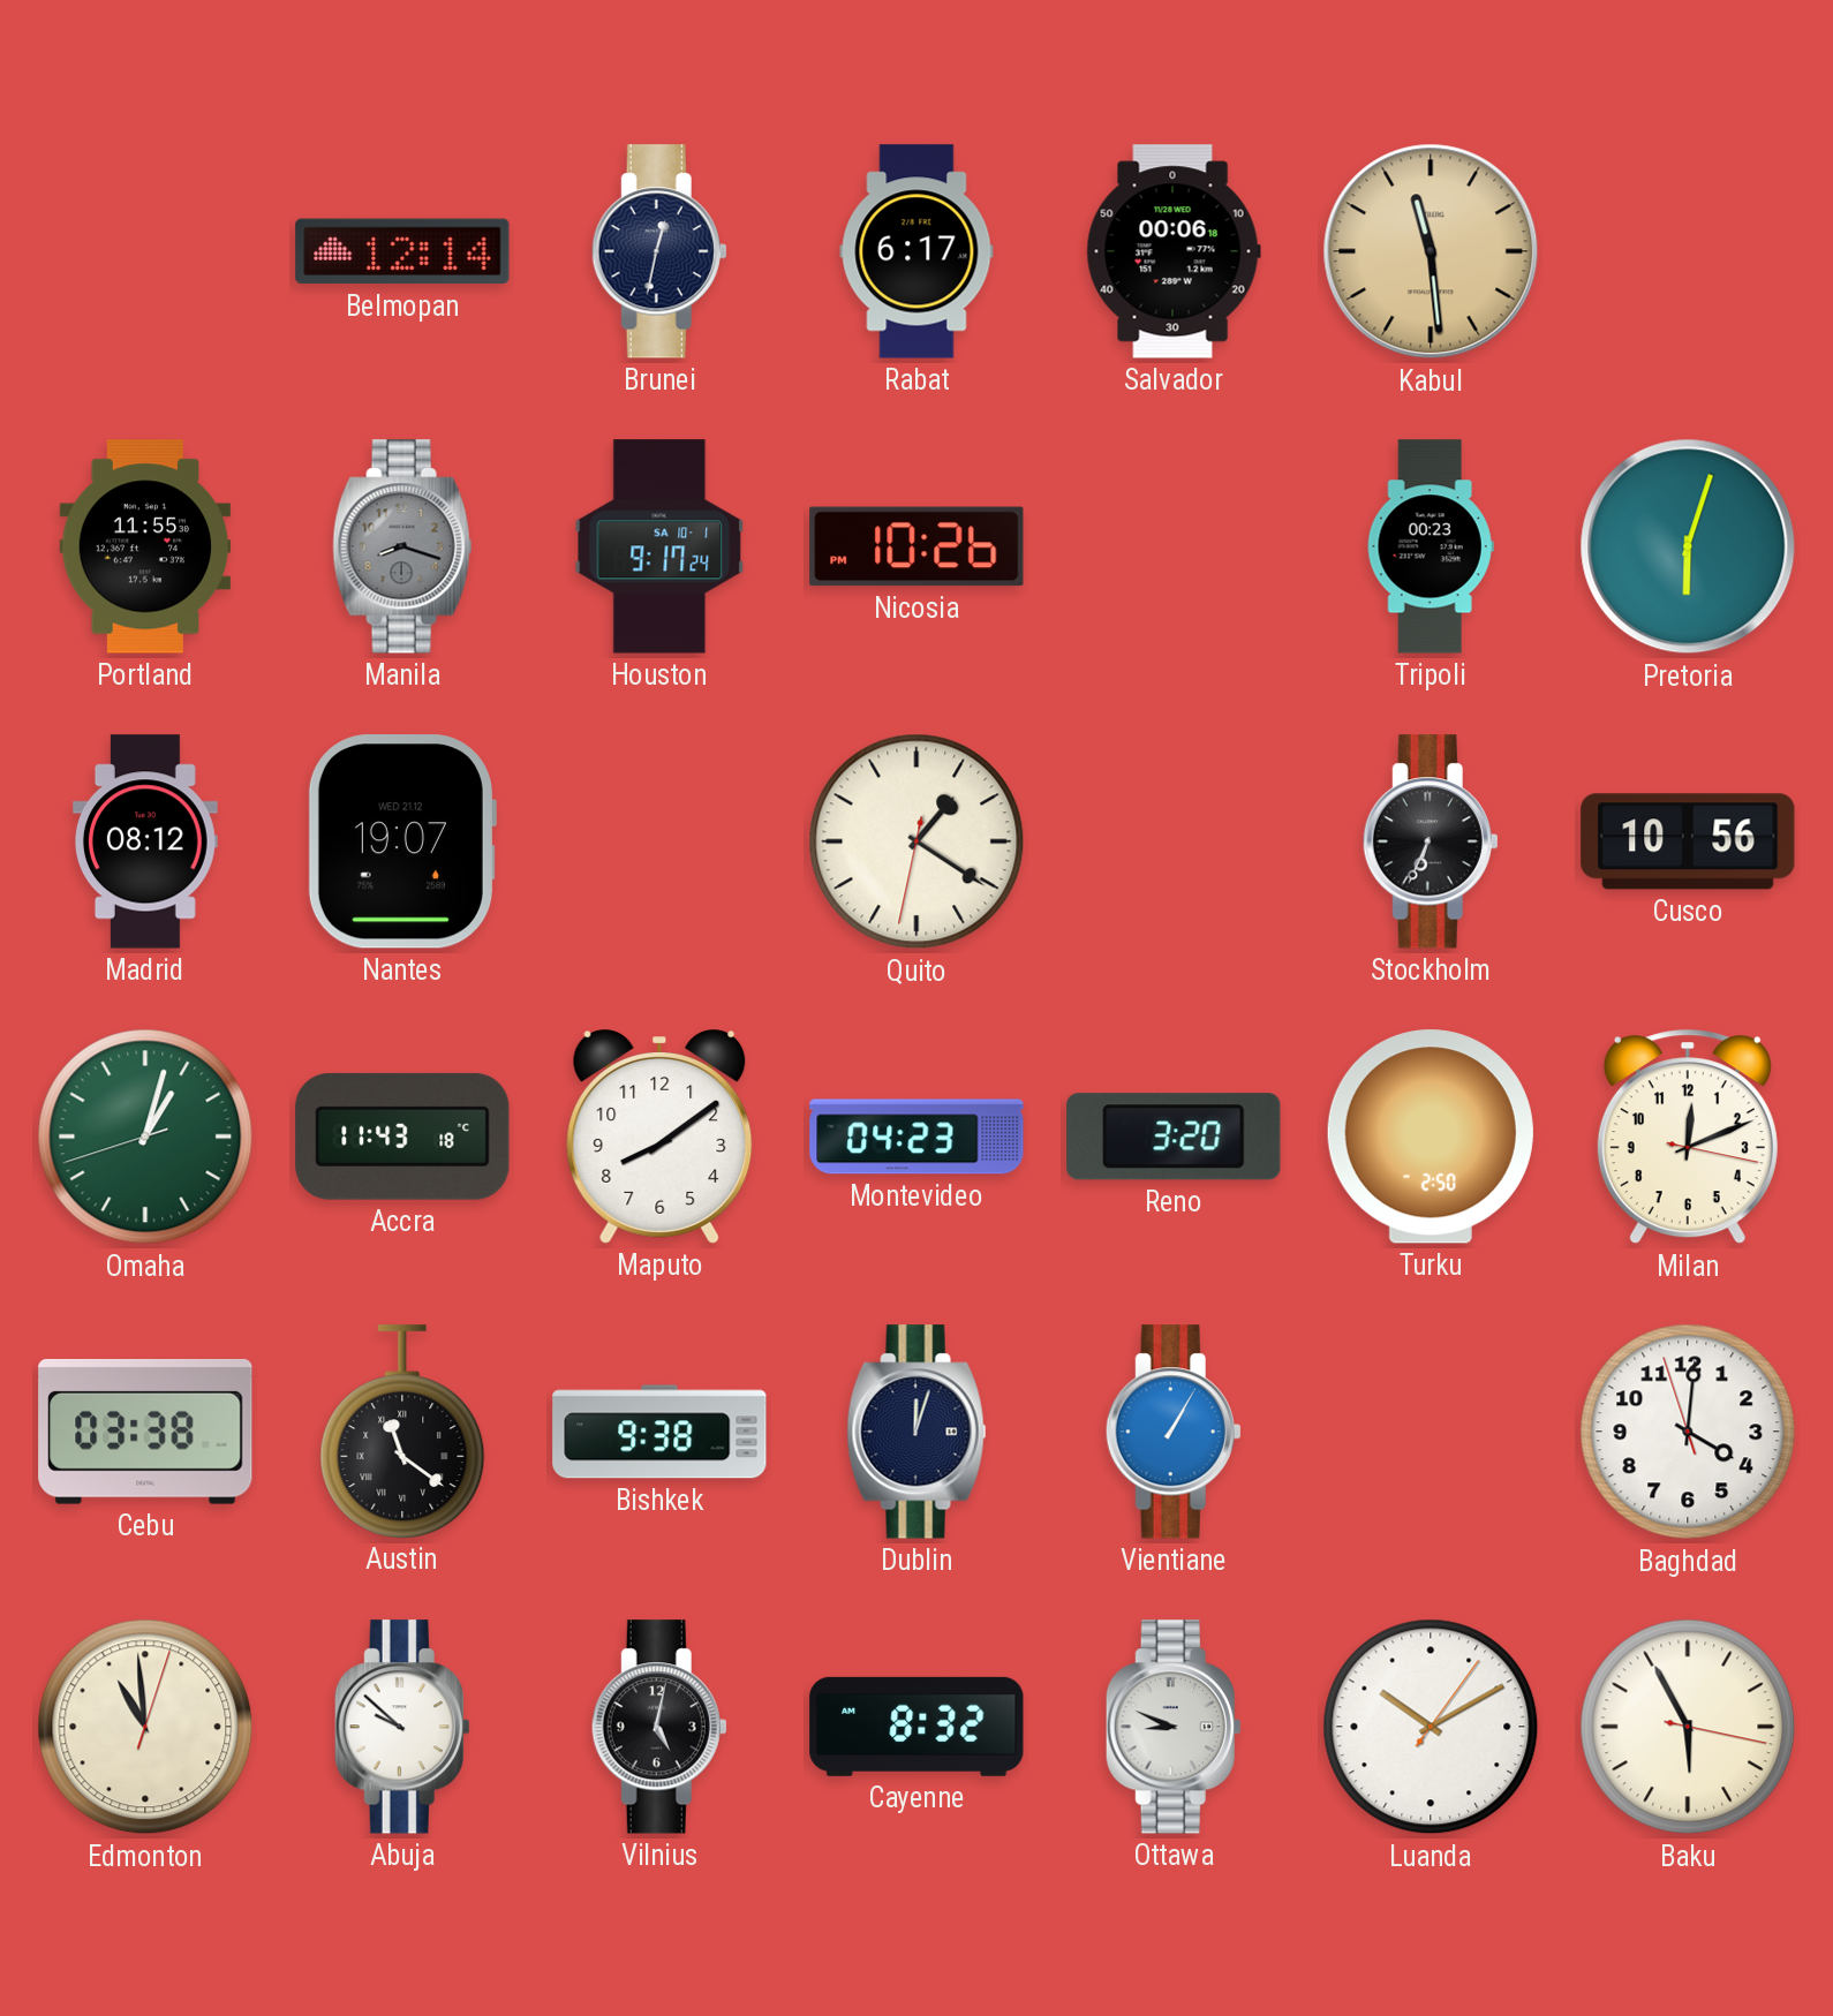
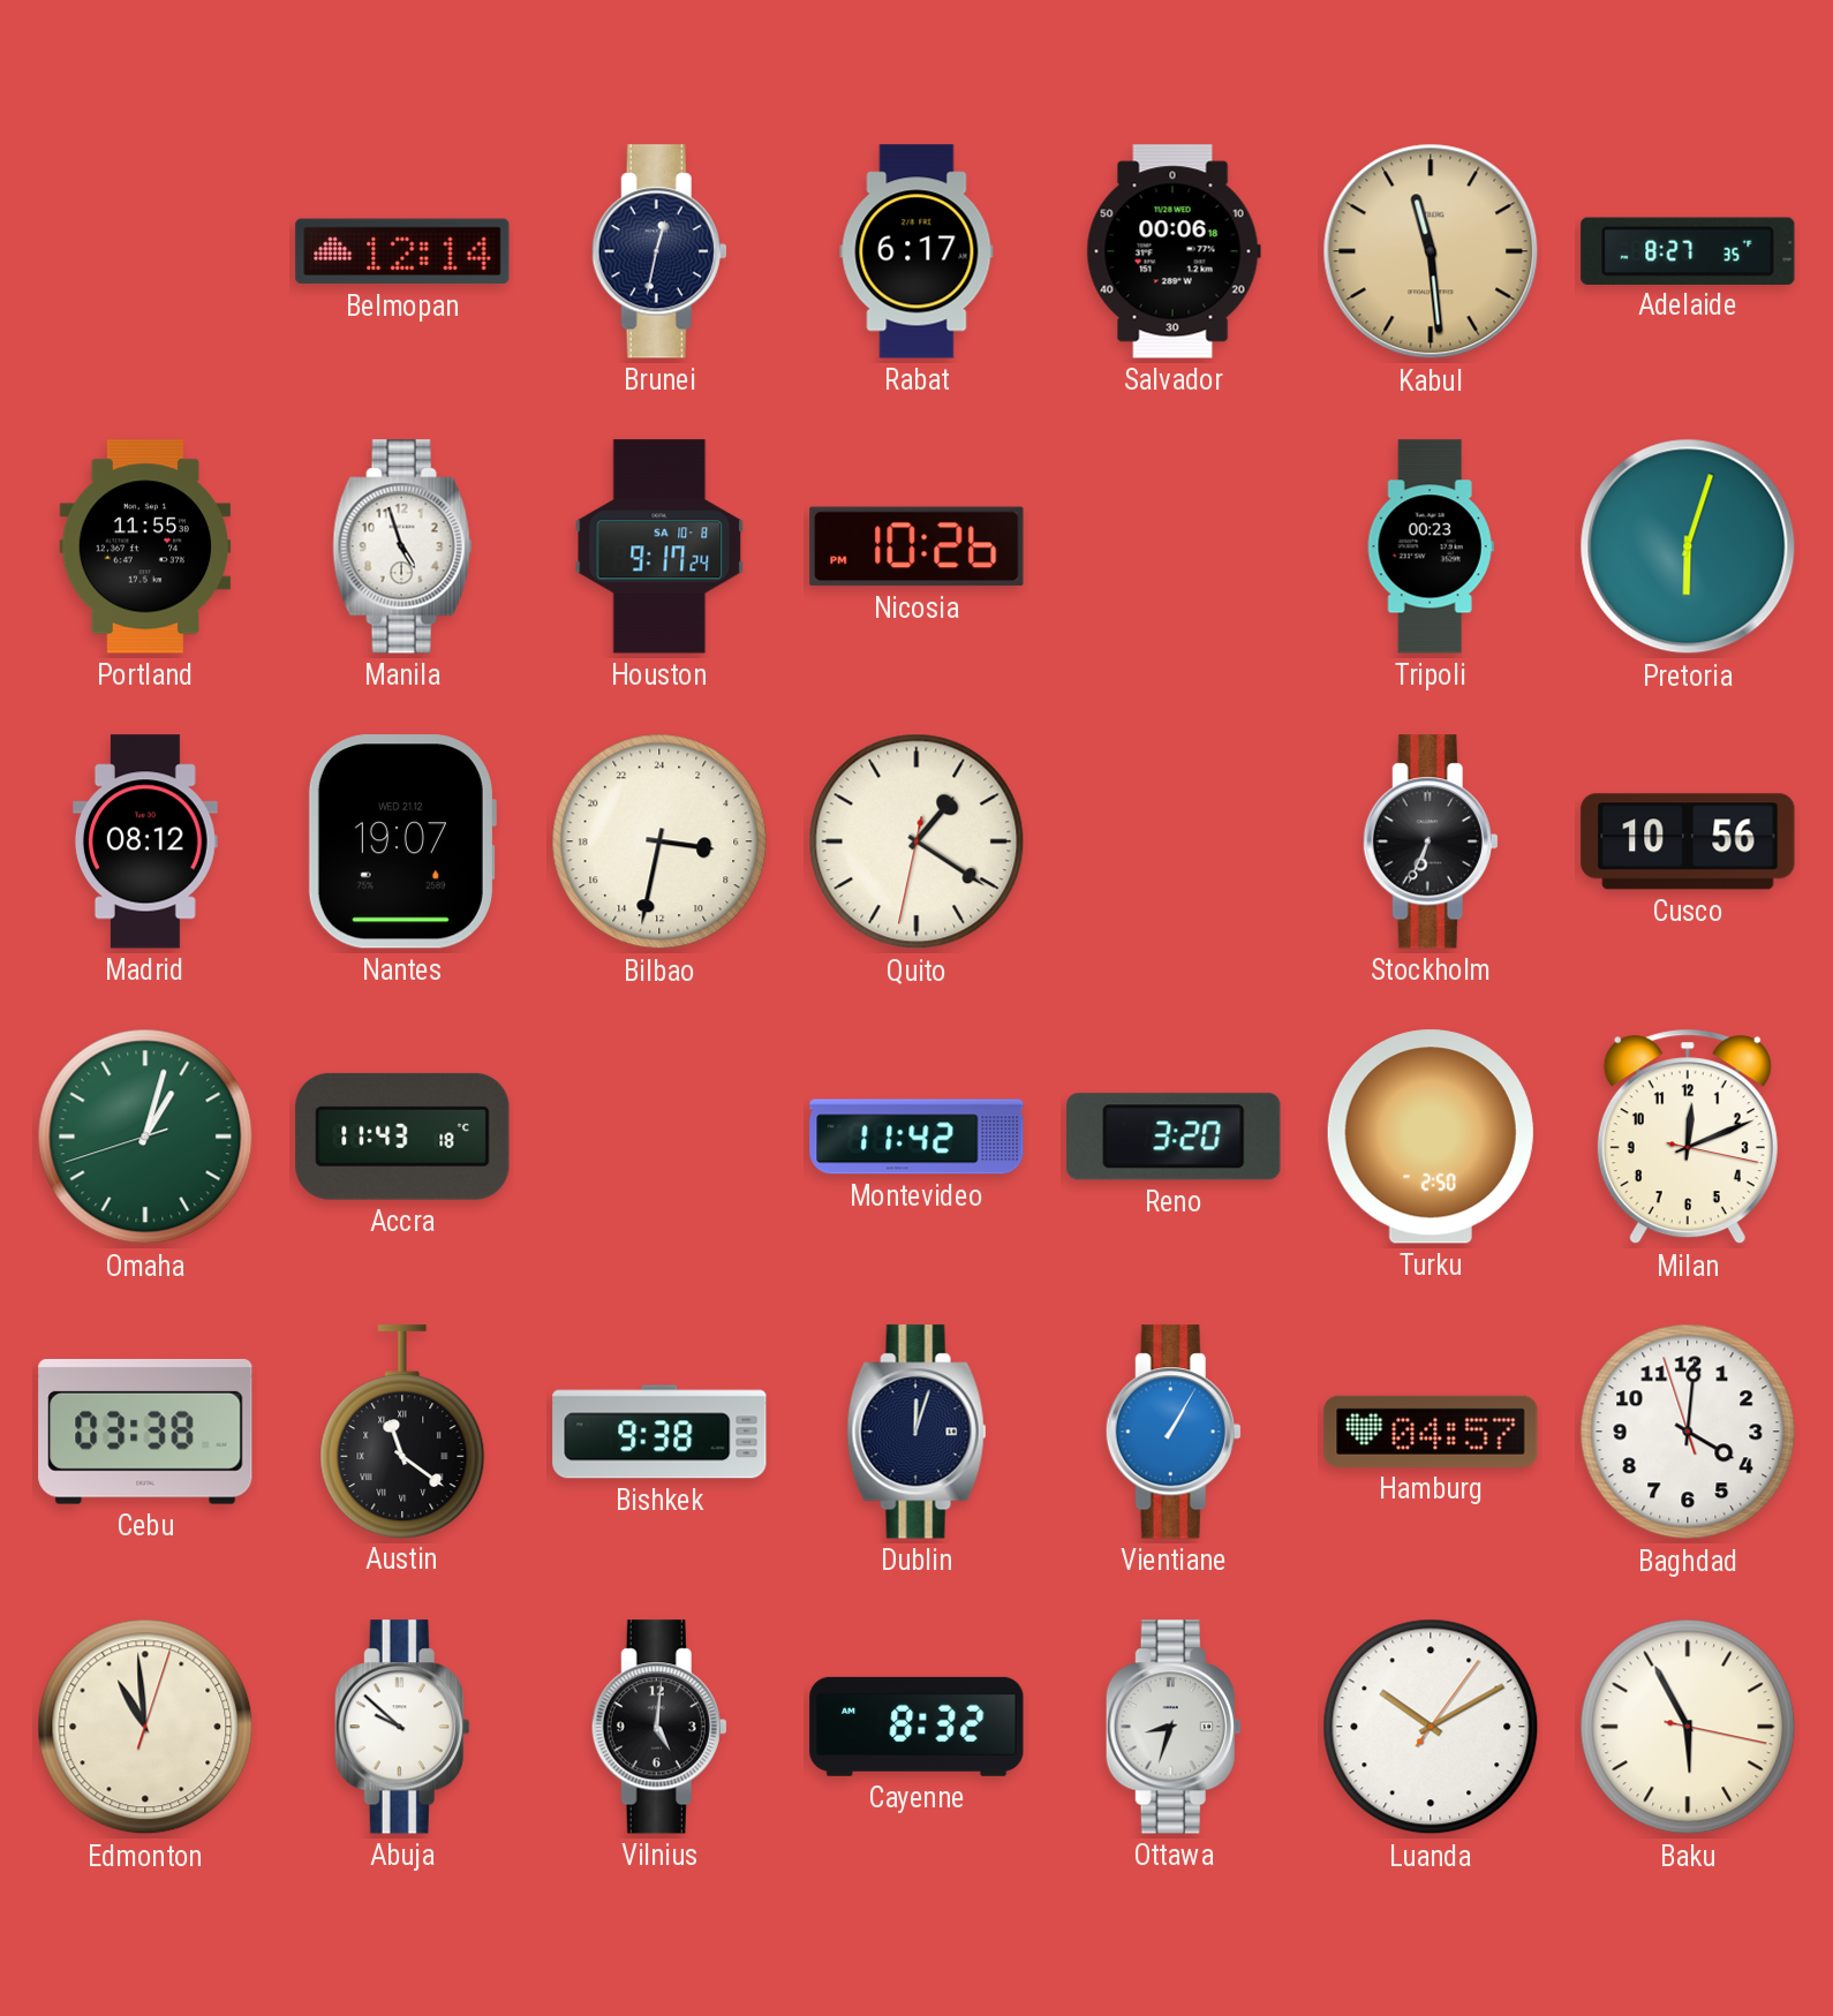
Adelaide: none -> 8:27 (1688, 250)
Manila: 8:18 -> 4:57 (402, 546)
Manila dial: grey -> white (402, 546)
Houston date: SA 10-1 -> SA 10-8 (659, 546)
Bilbao: none -> 6:32 (659, 841)
Maputo: 8:09 -> none (659, 1137)
Montevideo: 04:23 -> 11:42 (917, 1137)
Hamburg: none -> 04:57 (1431, 1432)
Vilnius: 5:02 -> 5:01 (659, 1727)
Ottawa: 8:49 -> 8:33 (1174, 1727)
